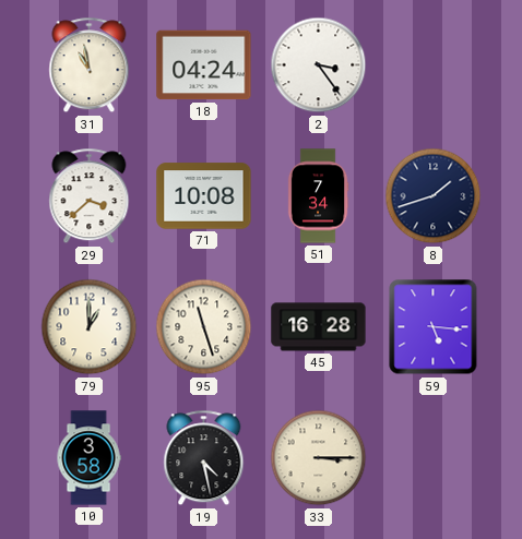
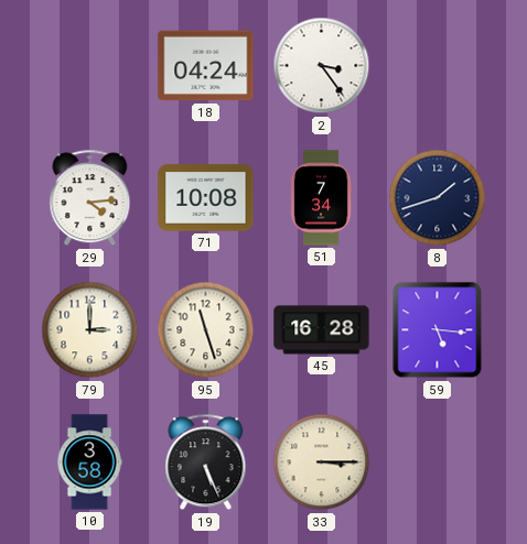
31: 10:58 -> none (90, 65)
29: 3:38 -> 4:14 (90, 198)
79: 1:00 -> 3:00 (90, 330)
19: 4:28 -> 5:26 (206, 463)
